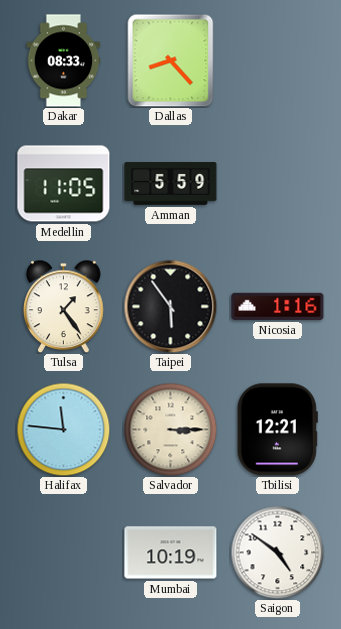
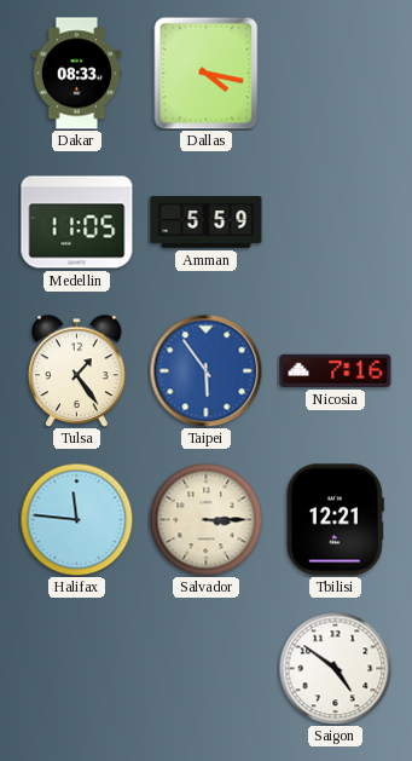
Dallas: 8:23 -> 4:17 (207, 73)
Taipei dial: black -> blue (205, 370)
Nicosia: 1:16 -> 7:16 (336, 370)
Mumbai: 10:19 -> none (171, 553)
